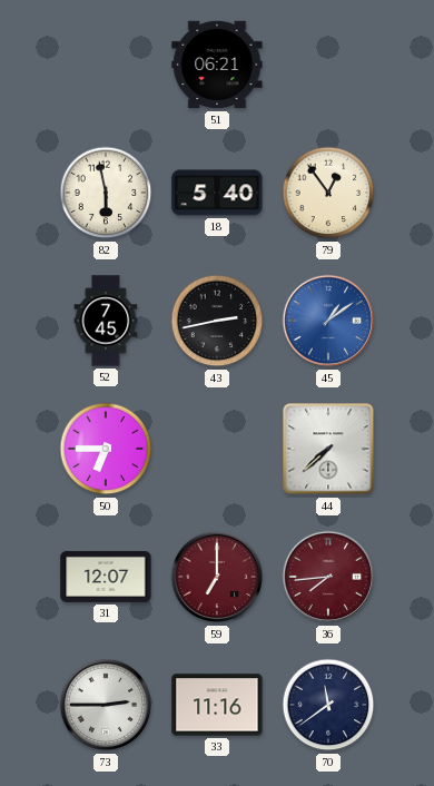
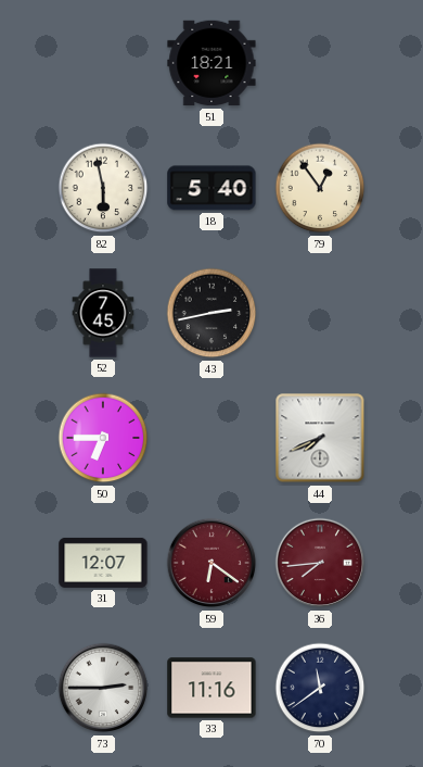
51: 06:21 -> 18:21 (211, 63)
45: 1:09 -> none (328, 321)
44: 7:38 -> 7:41 (320, 438)
59: 7:00 -> 6:21 (211, 563)
